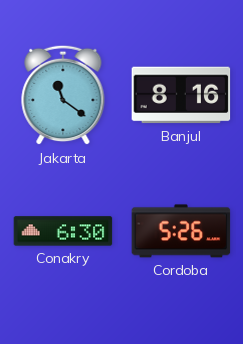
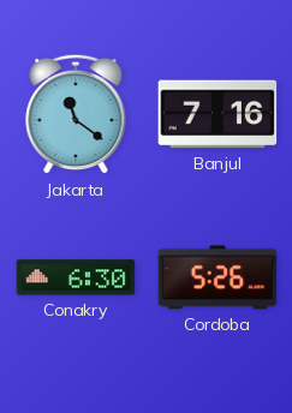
Banjul: 8:16 -> 7:16 (217, 114)
